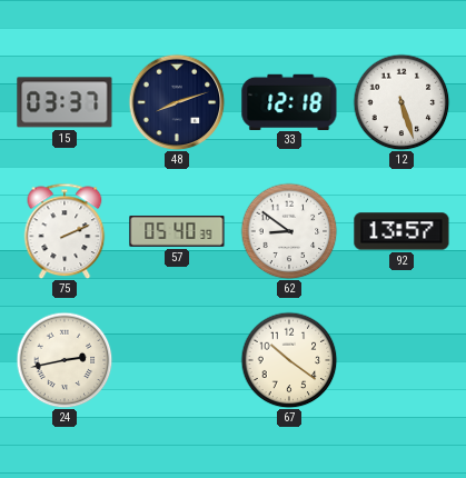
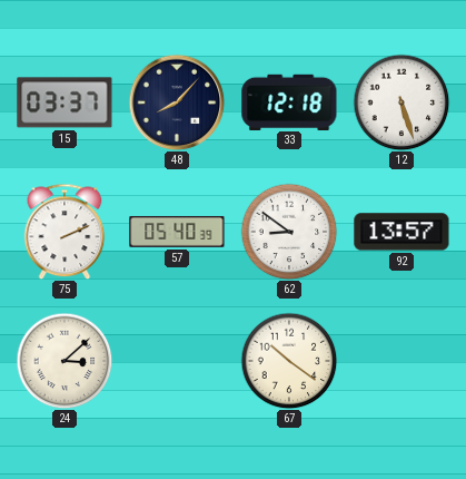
48: 8:12 -> 8:07 (177, 102)
24: 2:43 -> 3:08 (65, 361)
